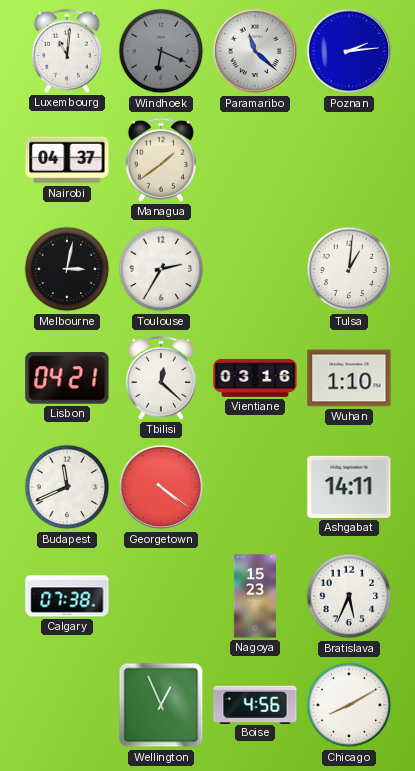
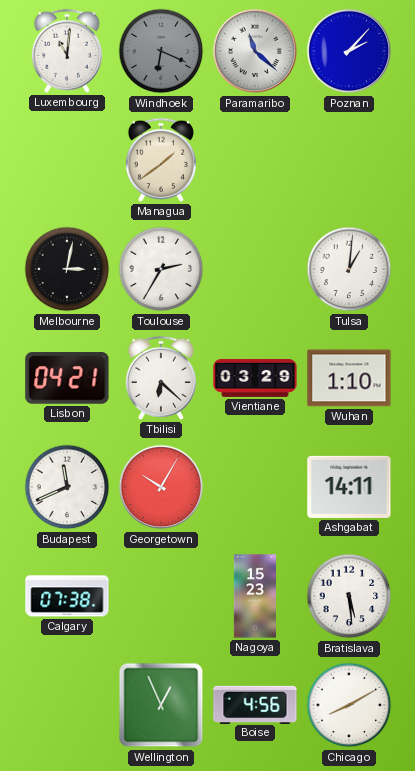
Poznan: 2:14 -> 2:07 (349, 51)
Nairobi: 04:37 -> none (67, 160)
Tbilisi: 12:22 -> 6:22 (161, 378)
Vientiane: 03:16 -> 03:29 (255, 378)
Georgetown: 4:21 -> 10:05 (161, 487)
Bratislava: 5:34 -> 5:29 (349, 596)
